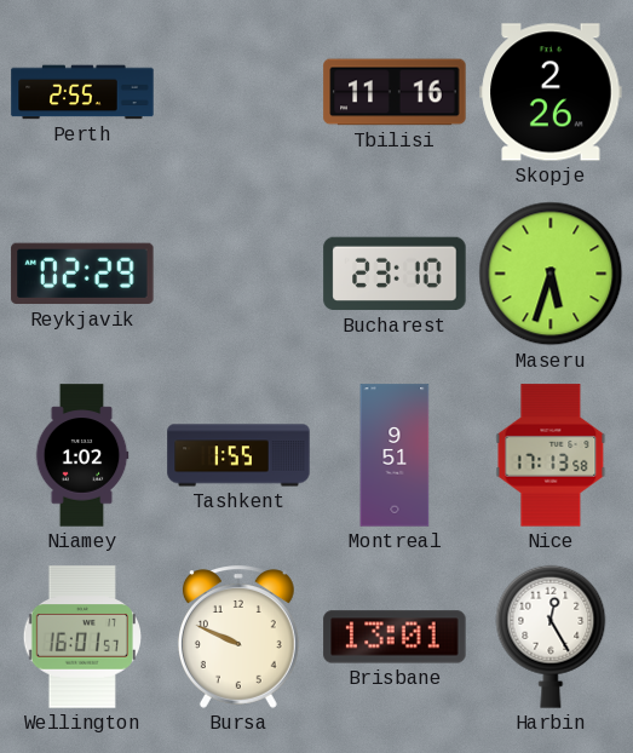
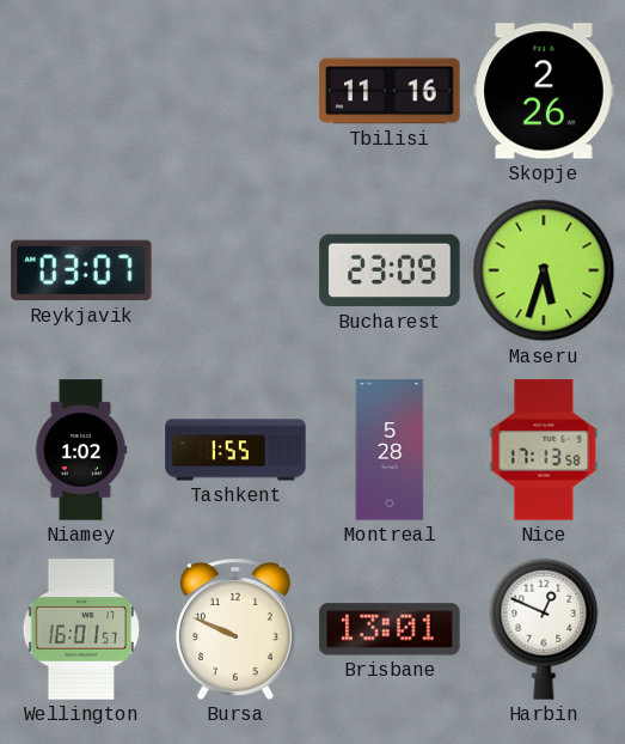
Perth: 2:55 -> none (82, 92)
Reykjavik: 02:29 -> 03:07 (81, 270)
Bucharest: 23:10 -> 23:09 (390, 270)
Montreal: 9:51 -> 5:28 (390, 450)
Harbin: 12:25 -> 12:49 (544, 629)
